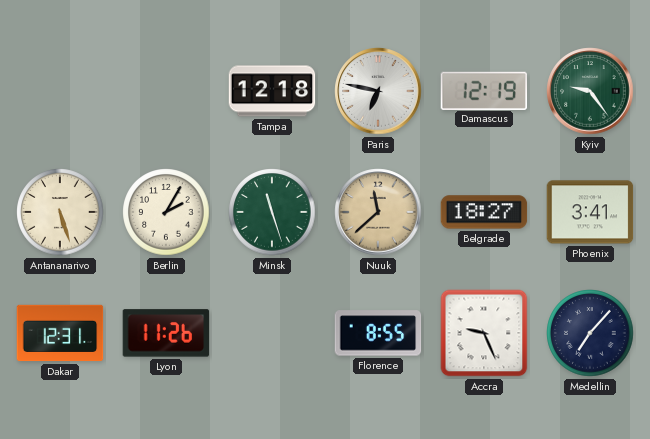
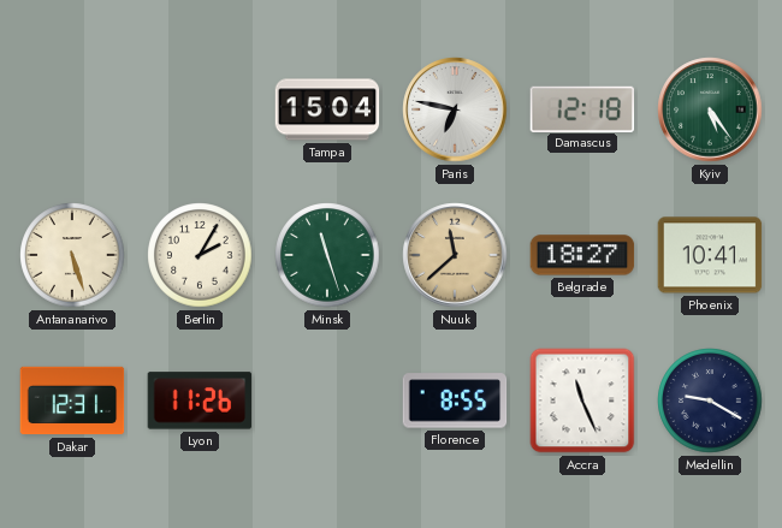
Tampa: 12:18 -> 15:04 (327, 109)
Damascus: 12:19 -> 12:18 (582, 108)
Kyiv: 9:24 -> 5:24 (710, 109)
Phoenix: 3:41 -> 10:41 (710, 255)
Accra: 9:26 -> 11:26 (582, 401)
Medellin: 7:07 -> 9:20 (710, 401)
